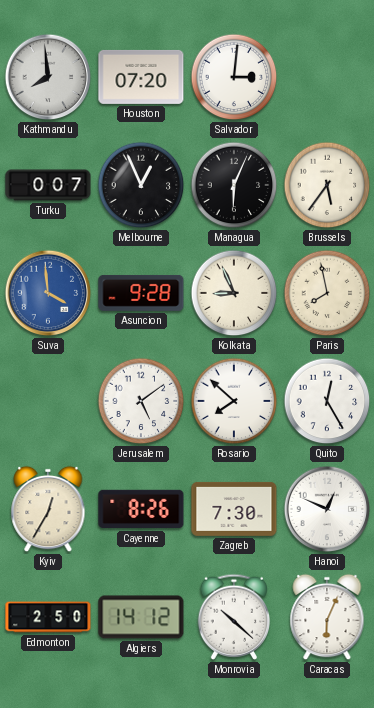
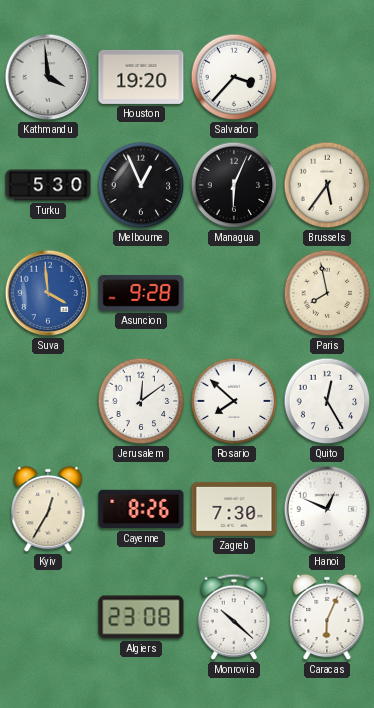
Kathmandu: 7:59 -> 3:59 (48, 77)
Houston: 07:20 -> 19:20 (141, 77)
Salvador: 3:01 -> 3:37 (234, 77)
Turku: 0:07 -> 5:30 (48, 185)
Kolkata: 8:56 -> none (234, 293)
Jerusalem: 5:09 -> 12:09 (141, 401)
Edmonton: 2:50 -> none (48, 617)
Algiers: 14:12 -> 23:08 (141, 617)
